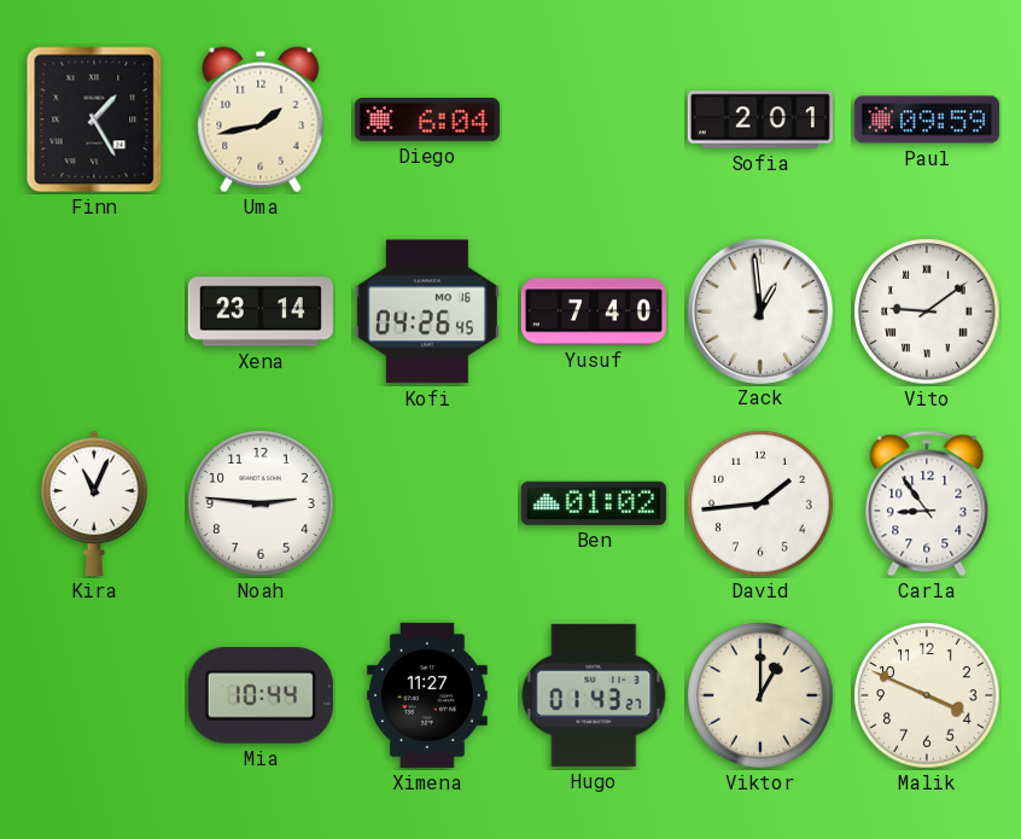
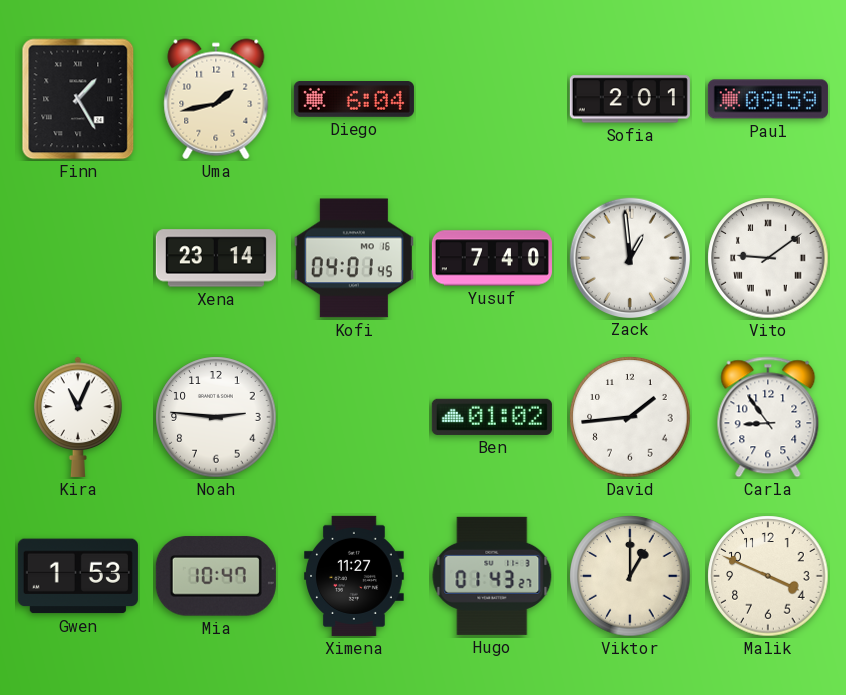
Kofi: 04:26 -> 04:01 (354, 258)
Gwen: none -> 1:53 (78, 576)
Mia: 10:44 -> 10:47 (216, 576)
